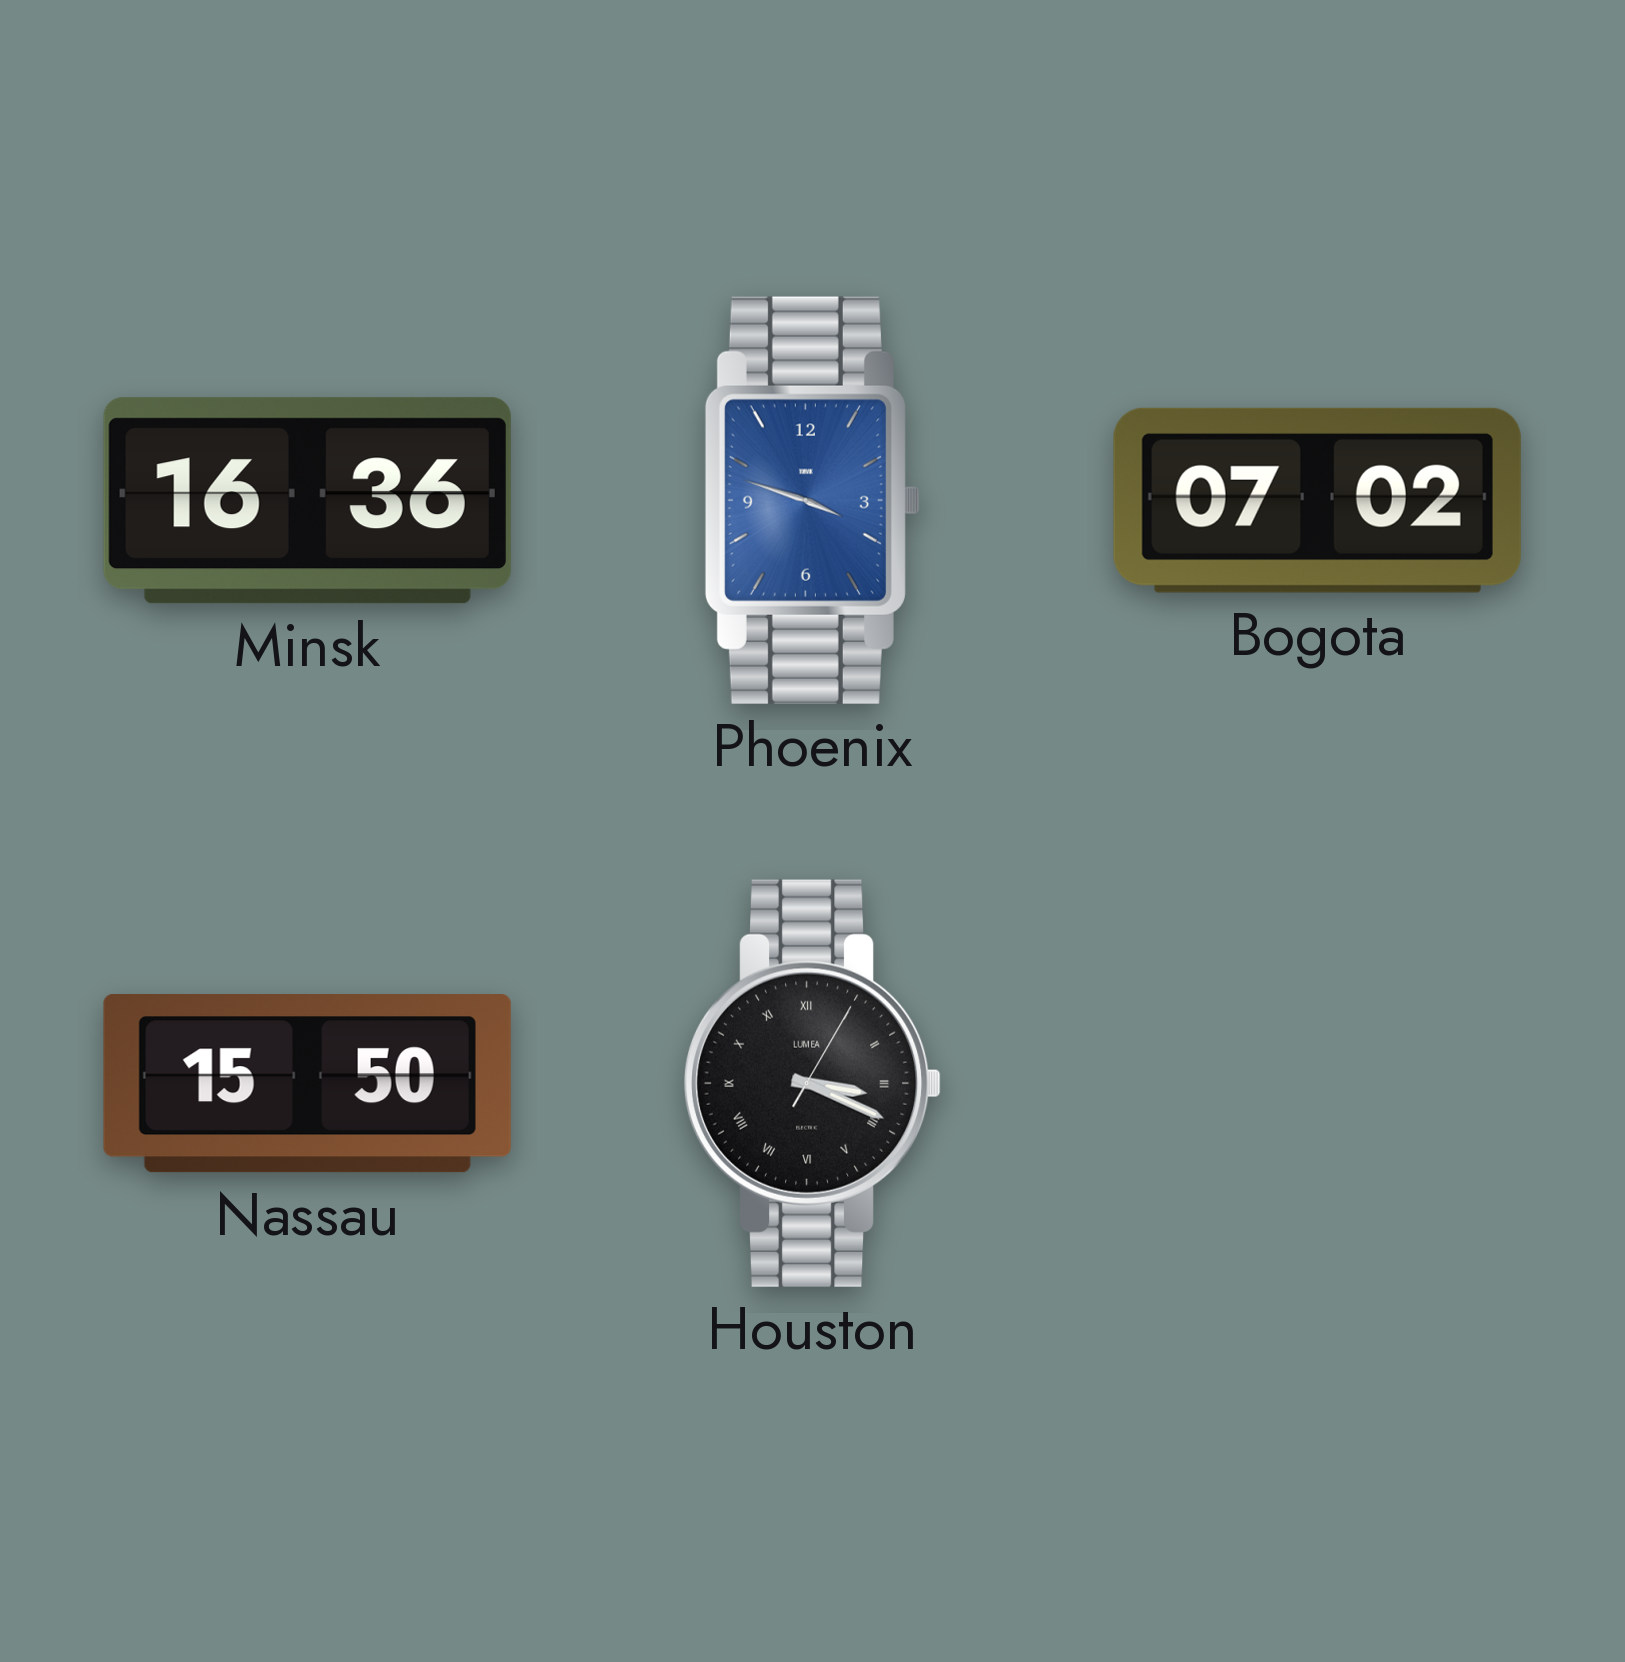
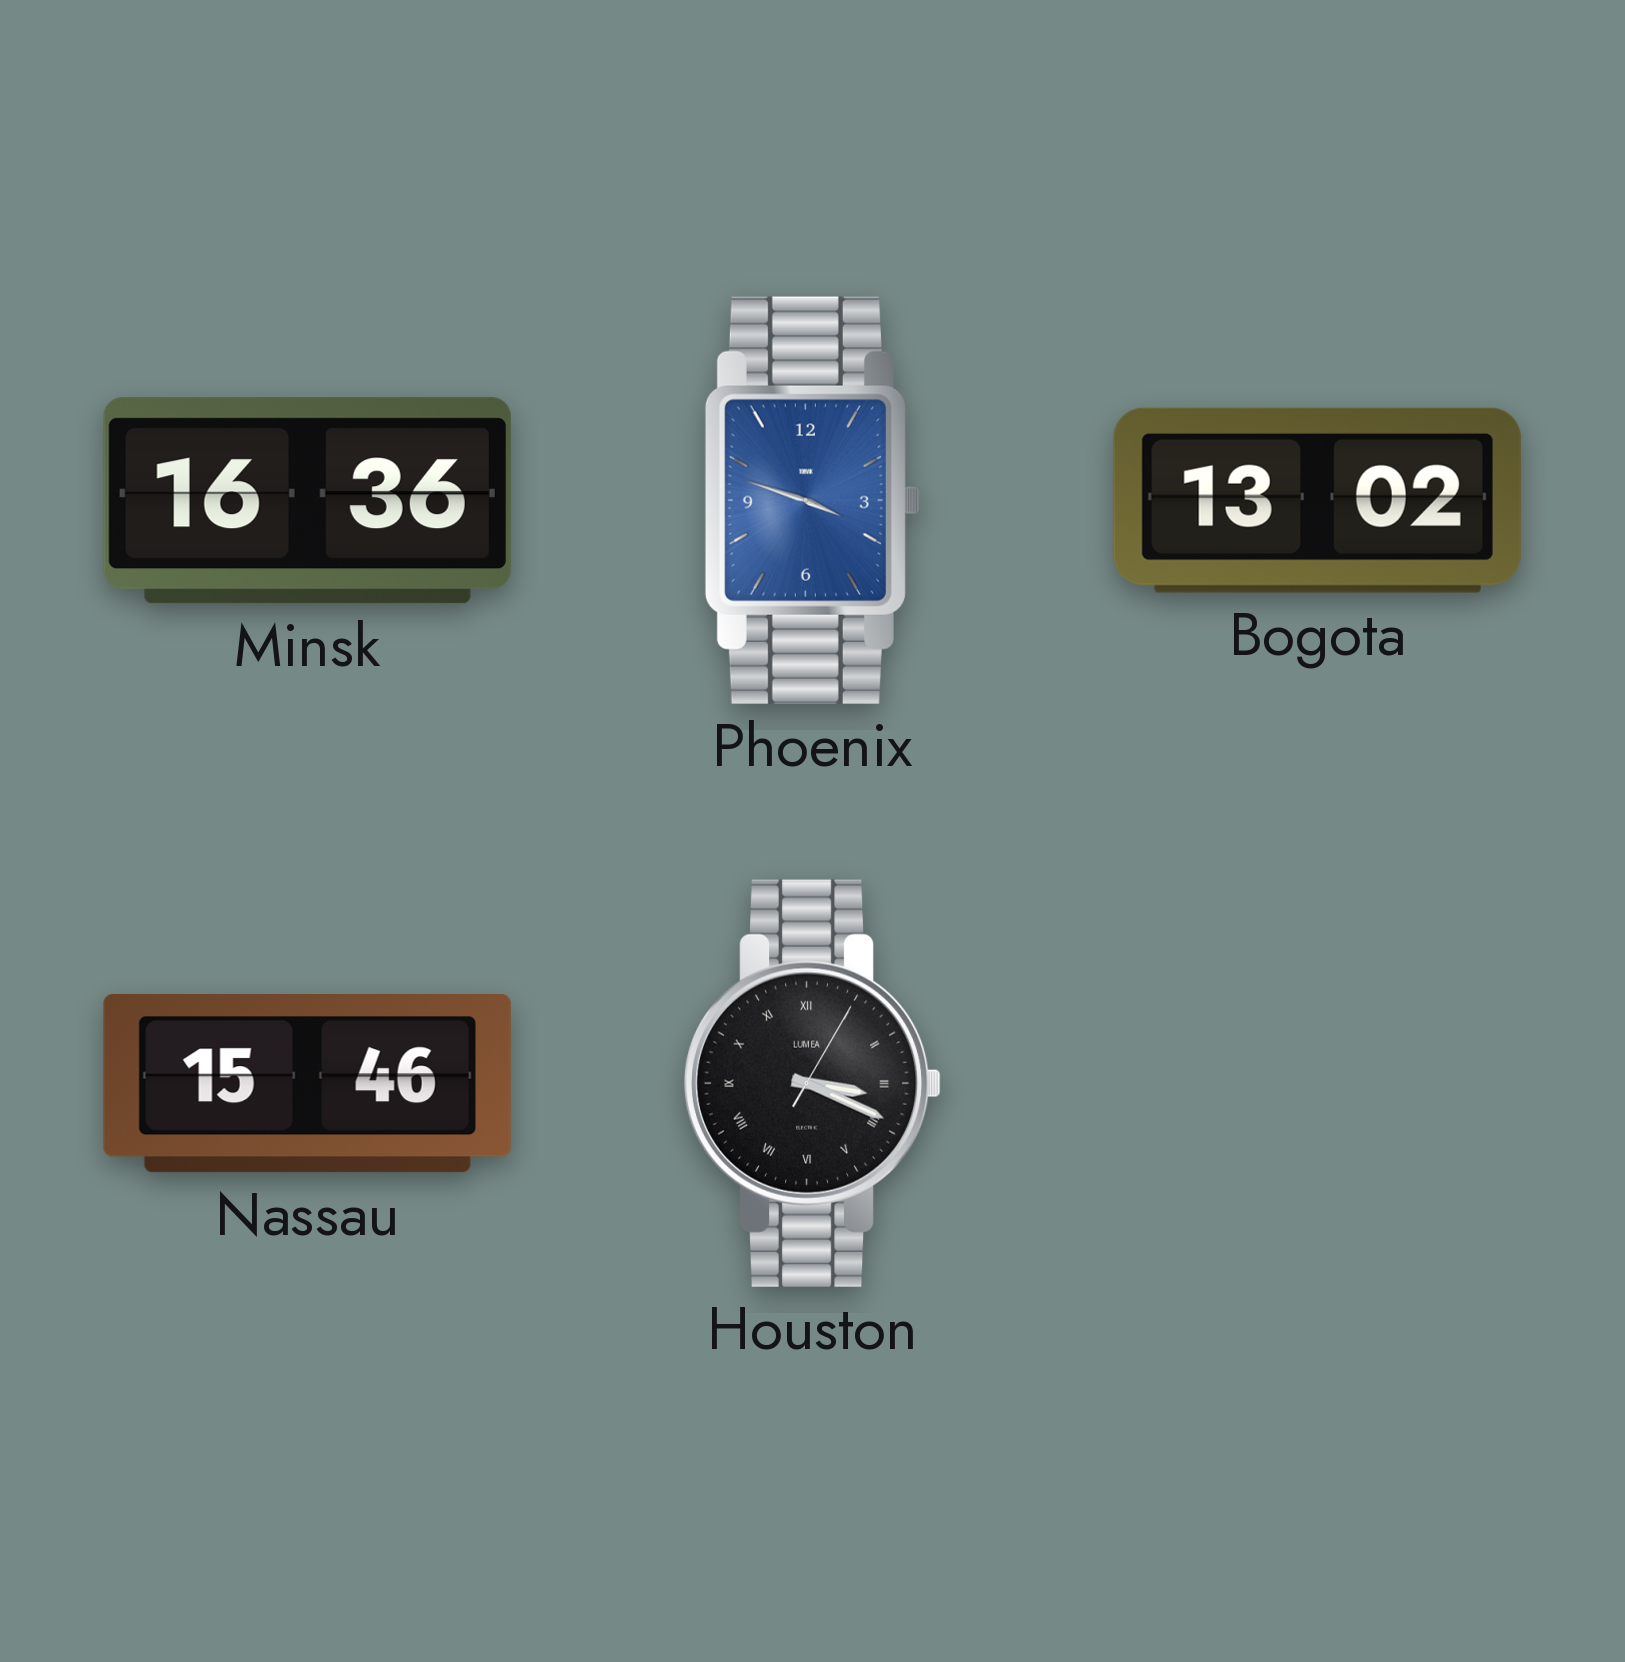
Bogota: 07:02 -> 13:02 (1317, 500)
Nassau: 15:50 -> 15:46 (307, 1084)
